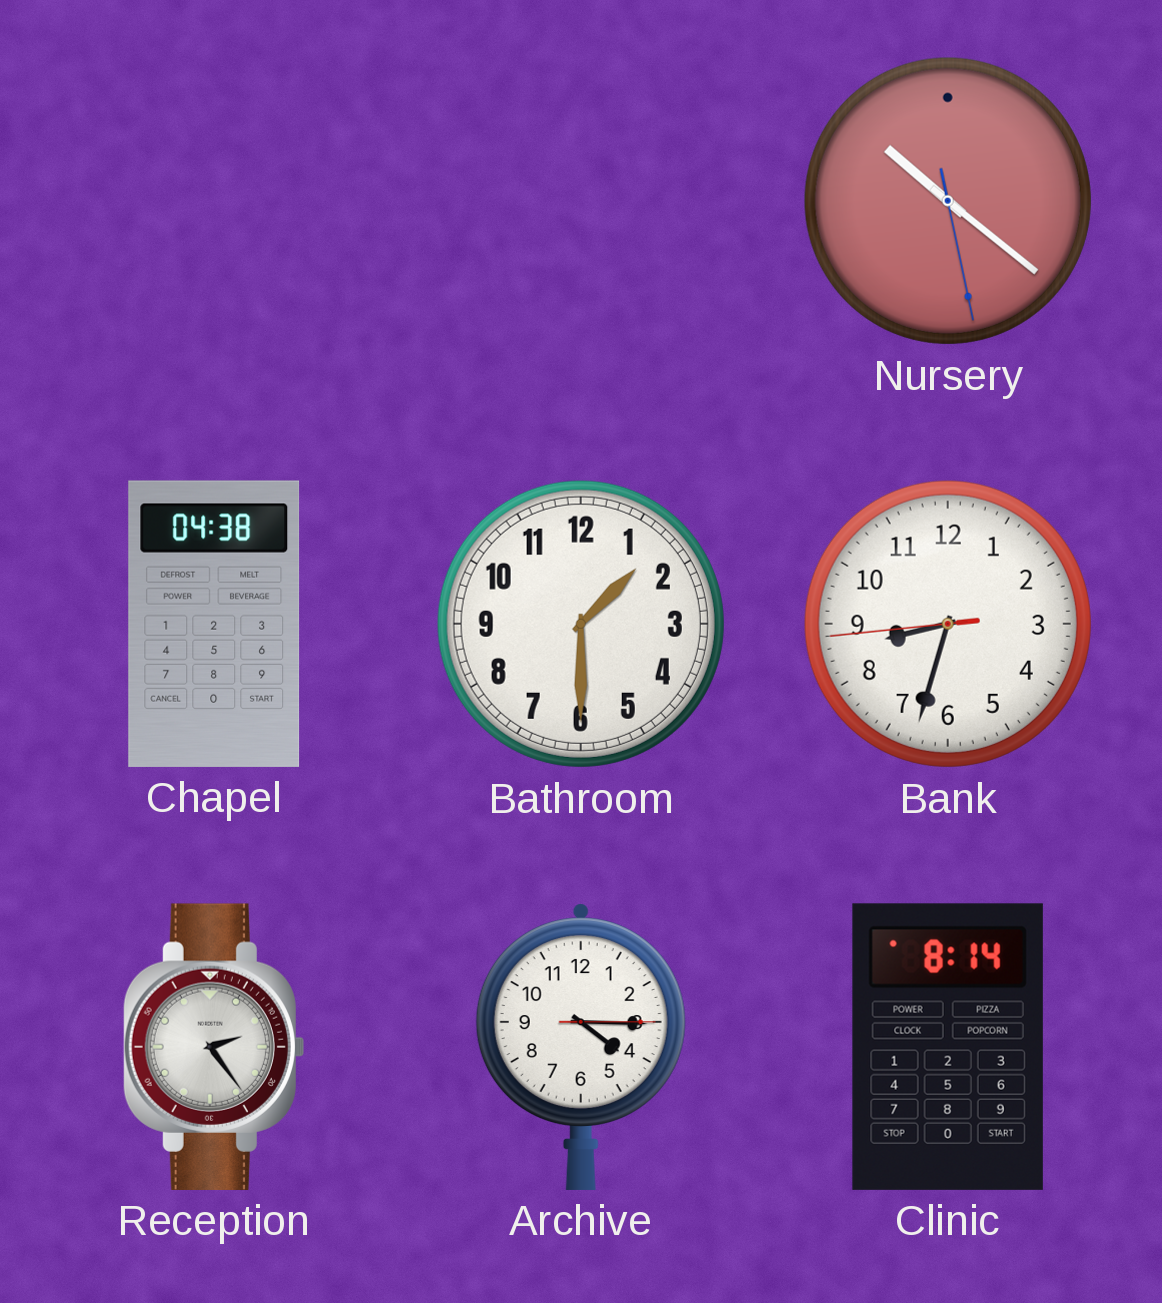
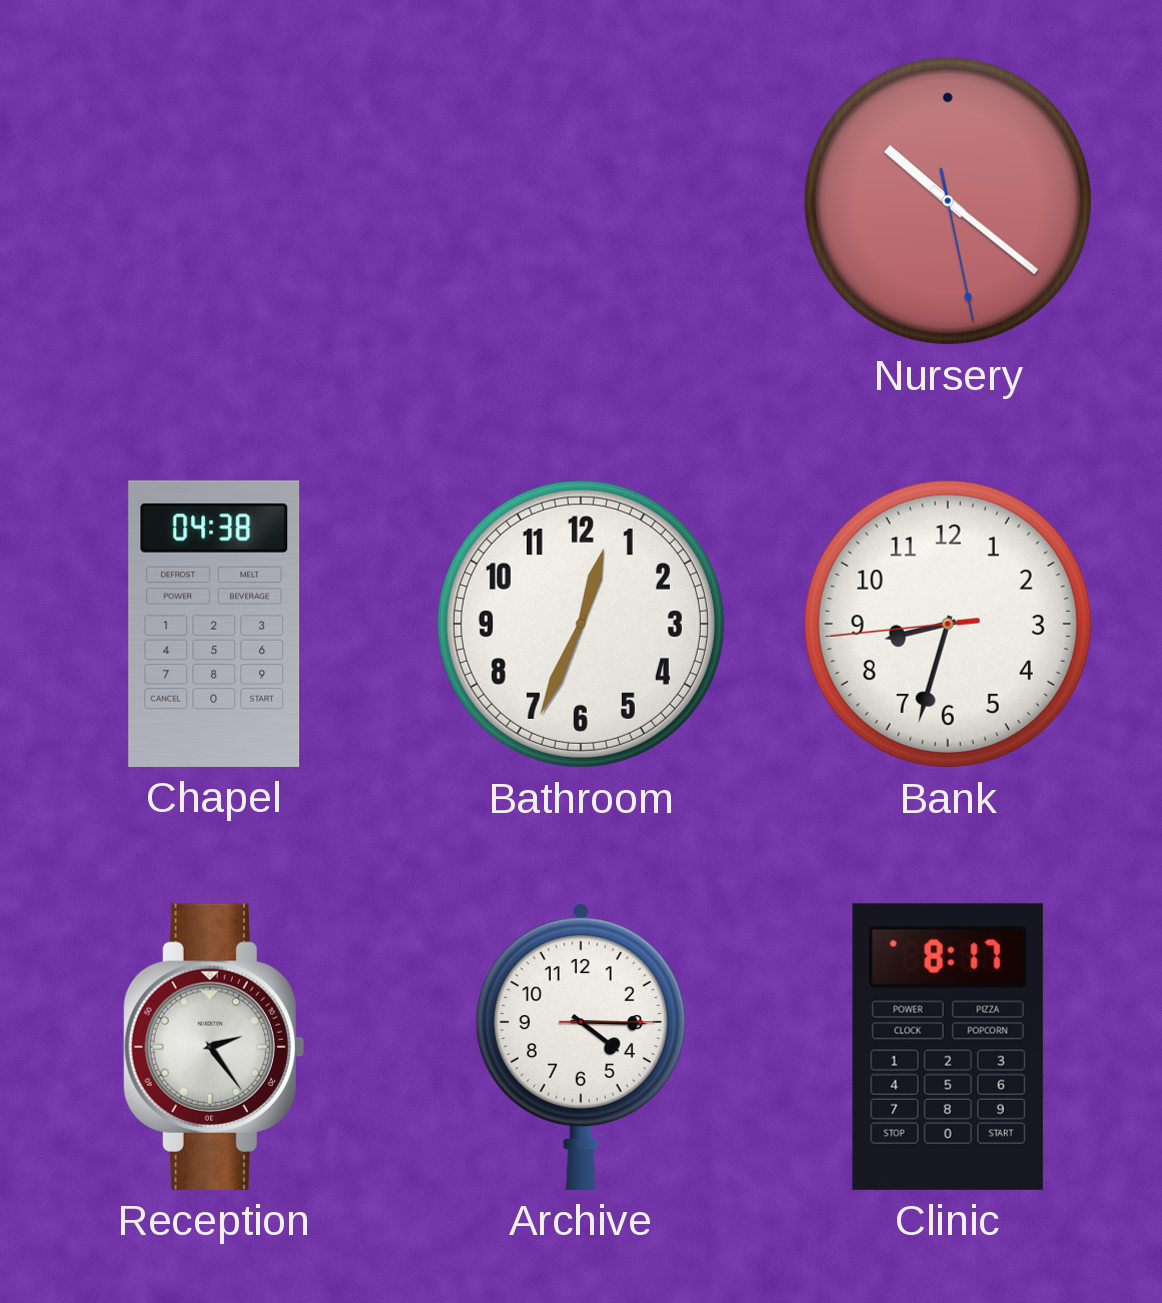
Bathroom: 1:30 -> 12:34 (581, 624)
Clinic: 8:14 -> 8:17 (948, 1047)
